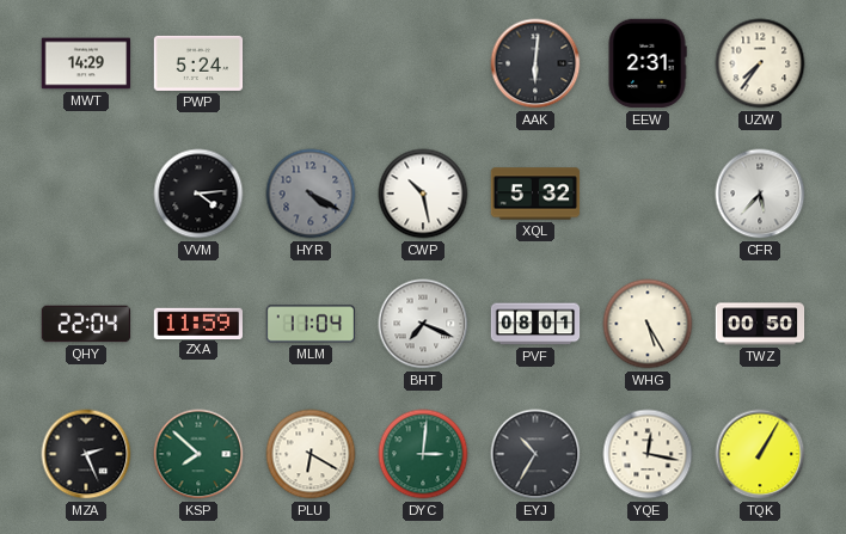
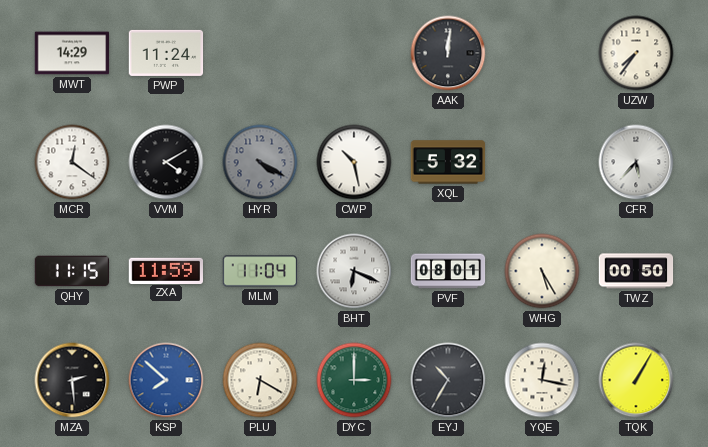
PWP: 5:24 -> 11:24 (166, 53)
AAK: 6:01 -> 12:01 (448, 53)
EEW: 2:31 -> none (648, 63)
MCR: none -> 12:21 (72, 162)
VVM: 4:14 -> 4:10 (166, 162)
QHY: 22:04 -> 11:15 (72, 271)
BHT: 7:19 -> 6:19 (354, 271)
MZA: 2:26 -> 2:29 (72, 380)
KSP dial: green -> blue (166, 380)
DYC: 3:01 -> 3:00 (354, 380)
